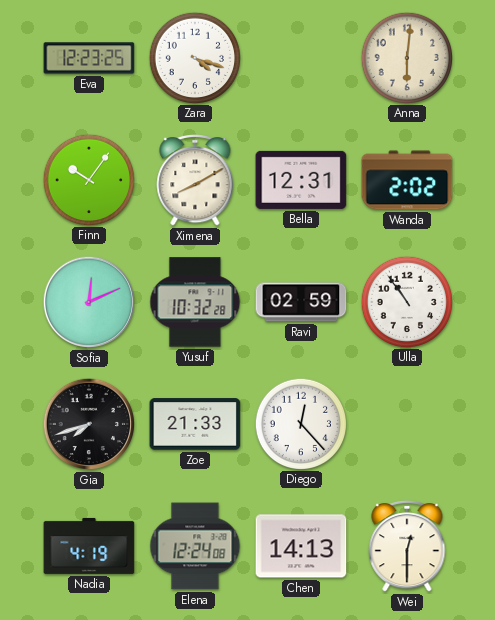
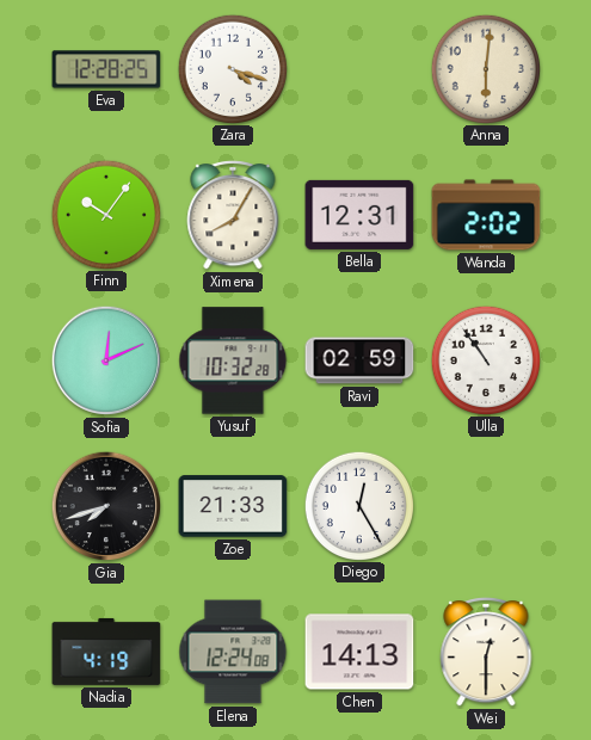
Eva: 12:23 -> 12:28 (106, 69)
Ximena: 8:10 -> 8:05 (233, 216)
Diego: 12:23 -> 12:25 (358, 505)
